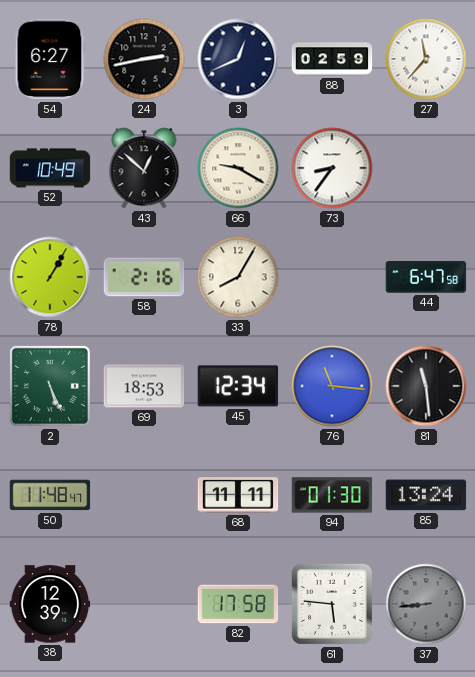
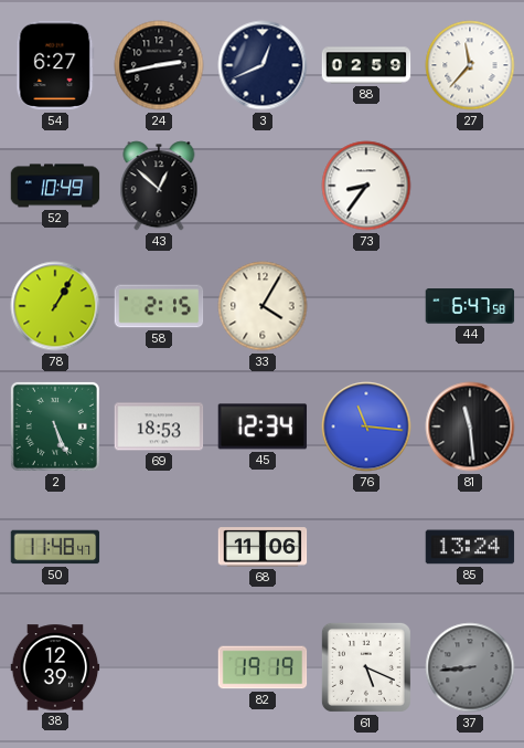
66: 9:20 -> none (238, 168)
58: 2:16 -> 2:15 (159, 306)
33: 8:05 -> 4:05 (263, 306)
68: 11:11 -> 11:06 (263, 547)
94: 01:30 -> none (332, 495)
82: 17:58 -> 19:19 (263, 667)
61: 5:46 -> 5:19 (366, 667)
